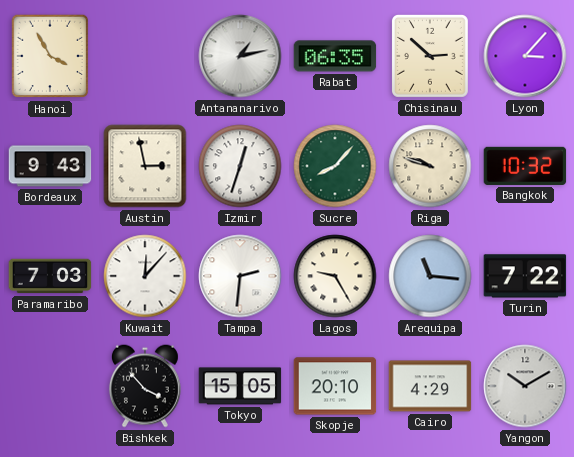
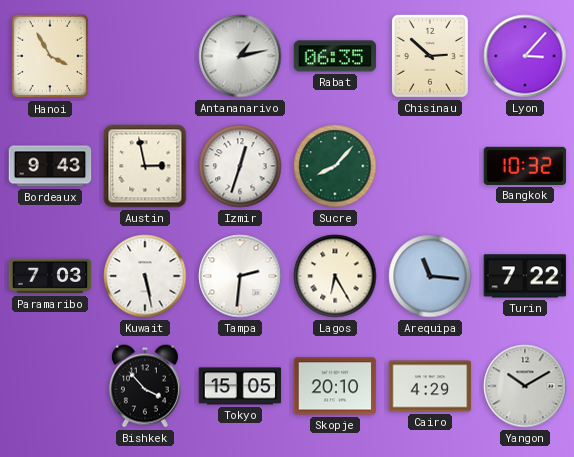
Riga: 9:48 -> none (430, 166)
Kuwait: 12:07 -> 5:28 (145, 276)
Lagos: 9:25 -> 6:25 (335, 276)
